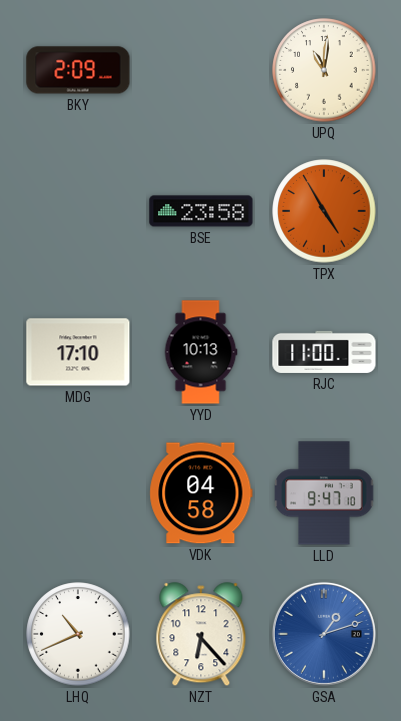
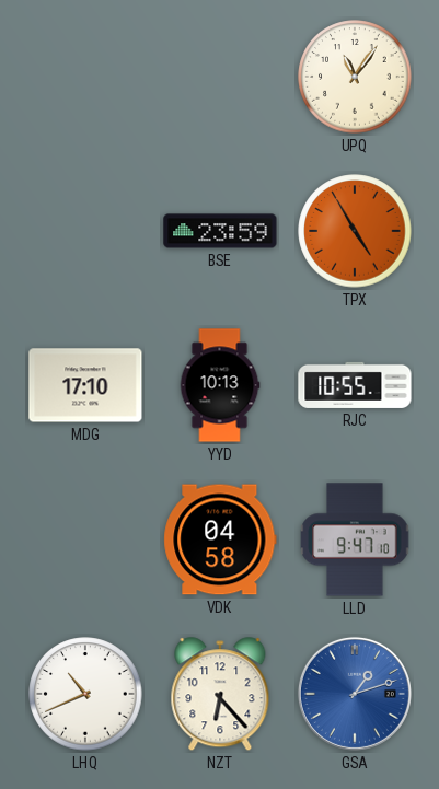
BKY: 2:09 -> none (78, 70)
UPQ: 11:01 -> 11:06 (355, 77)
BSE: 23:58 -> 23:59 (220, 231)
RJC: 11:00 -> 10:55 (355, 385)
